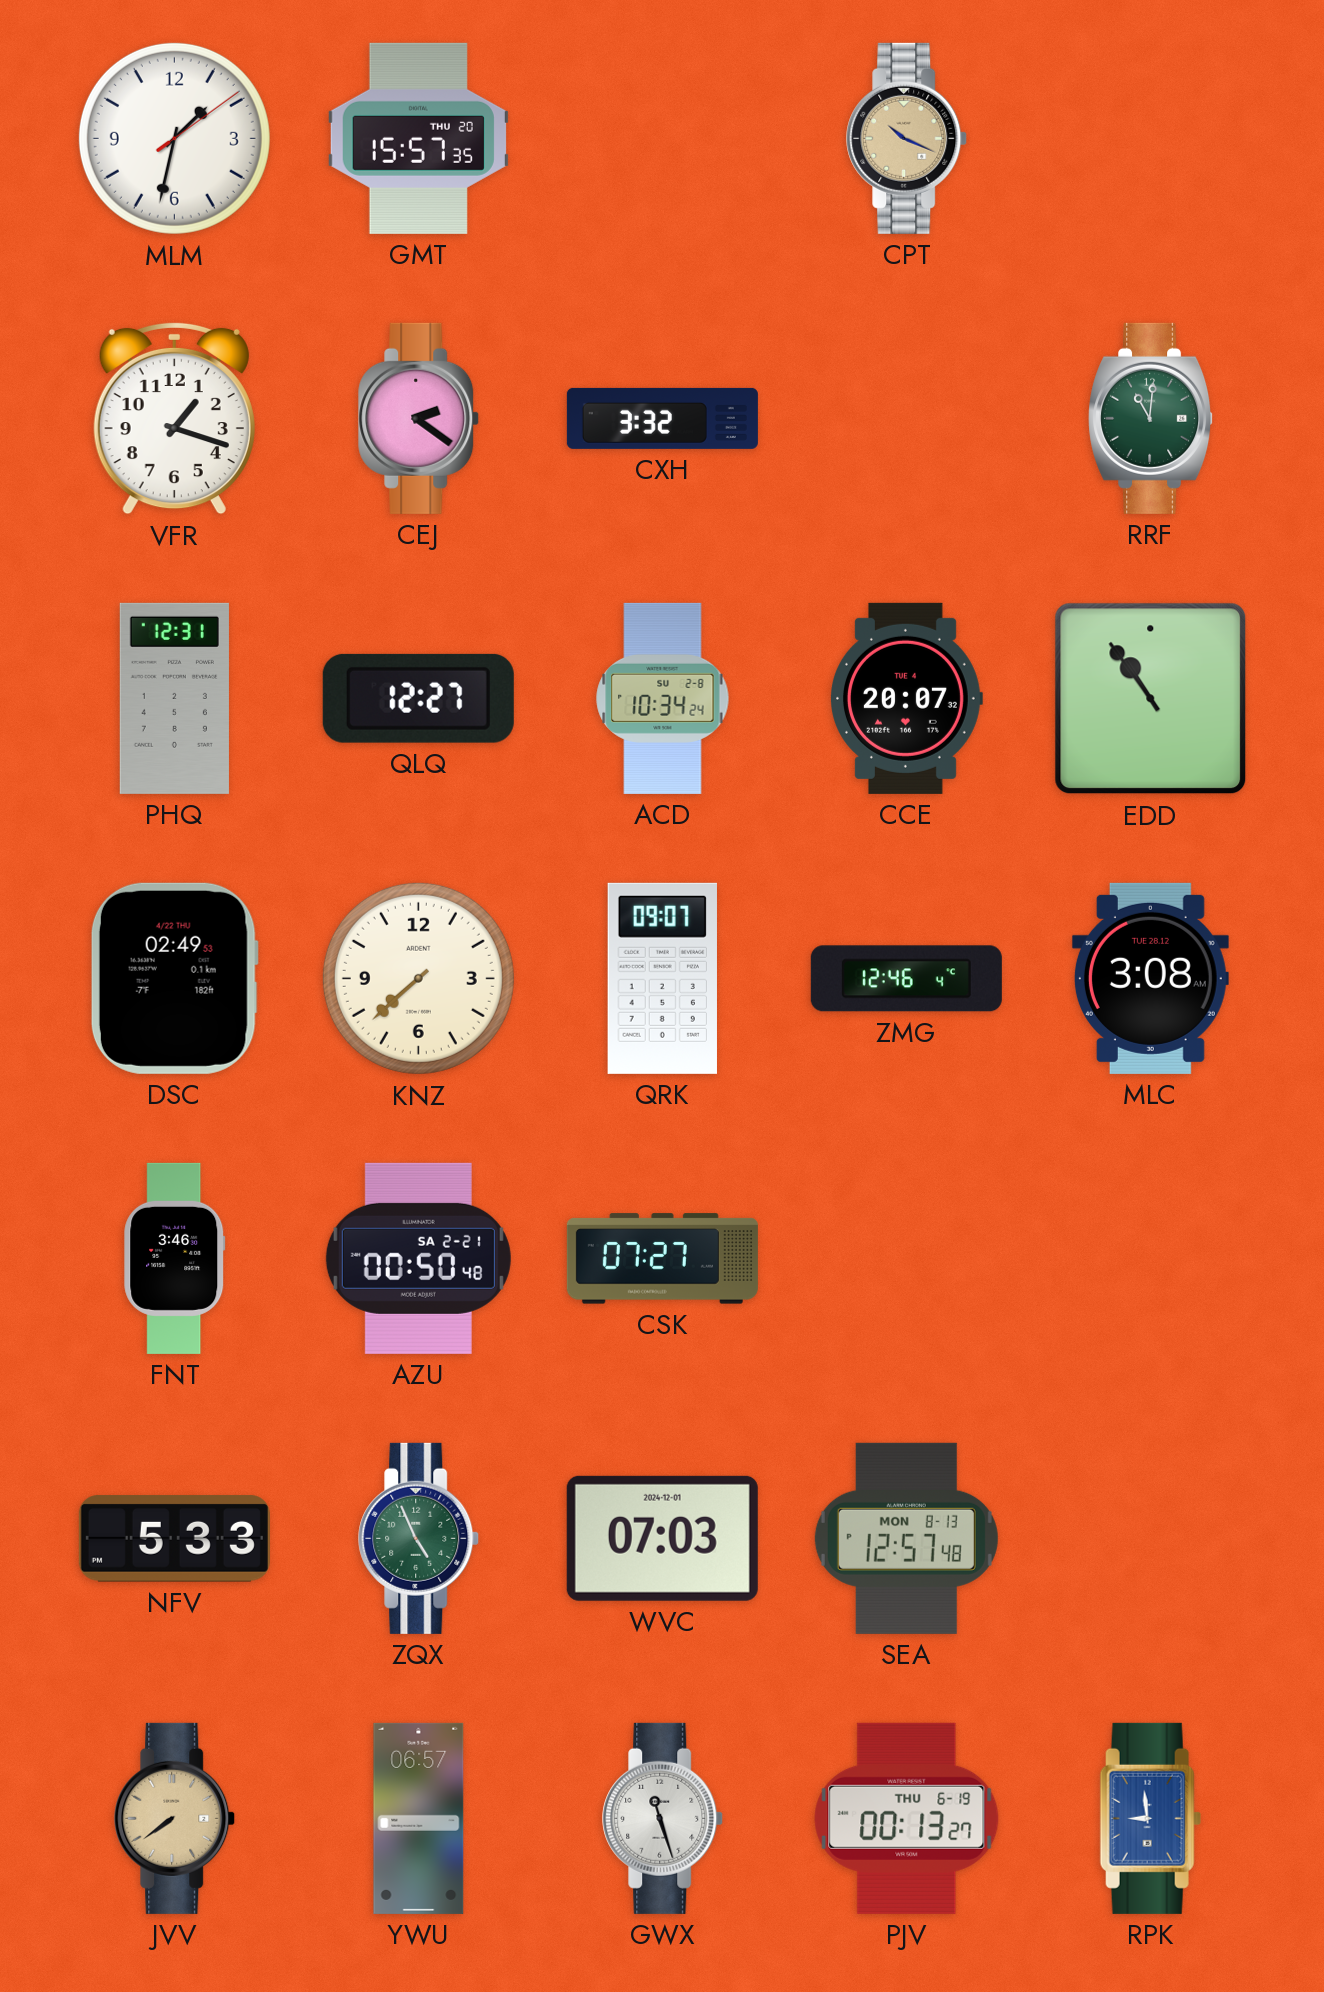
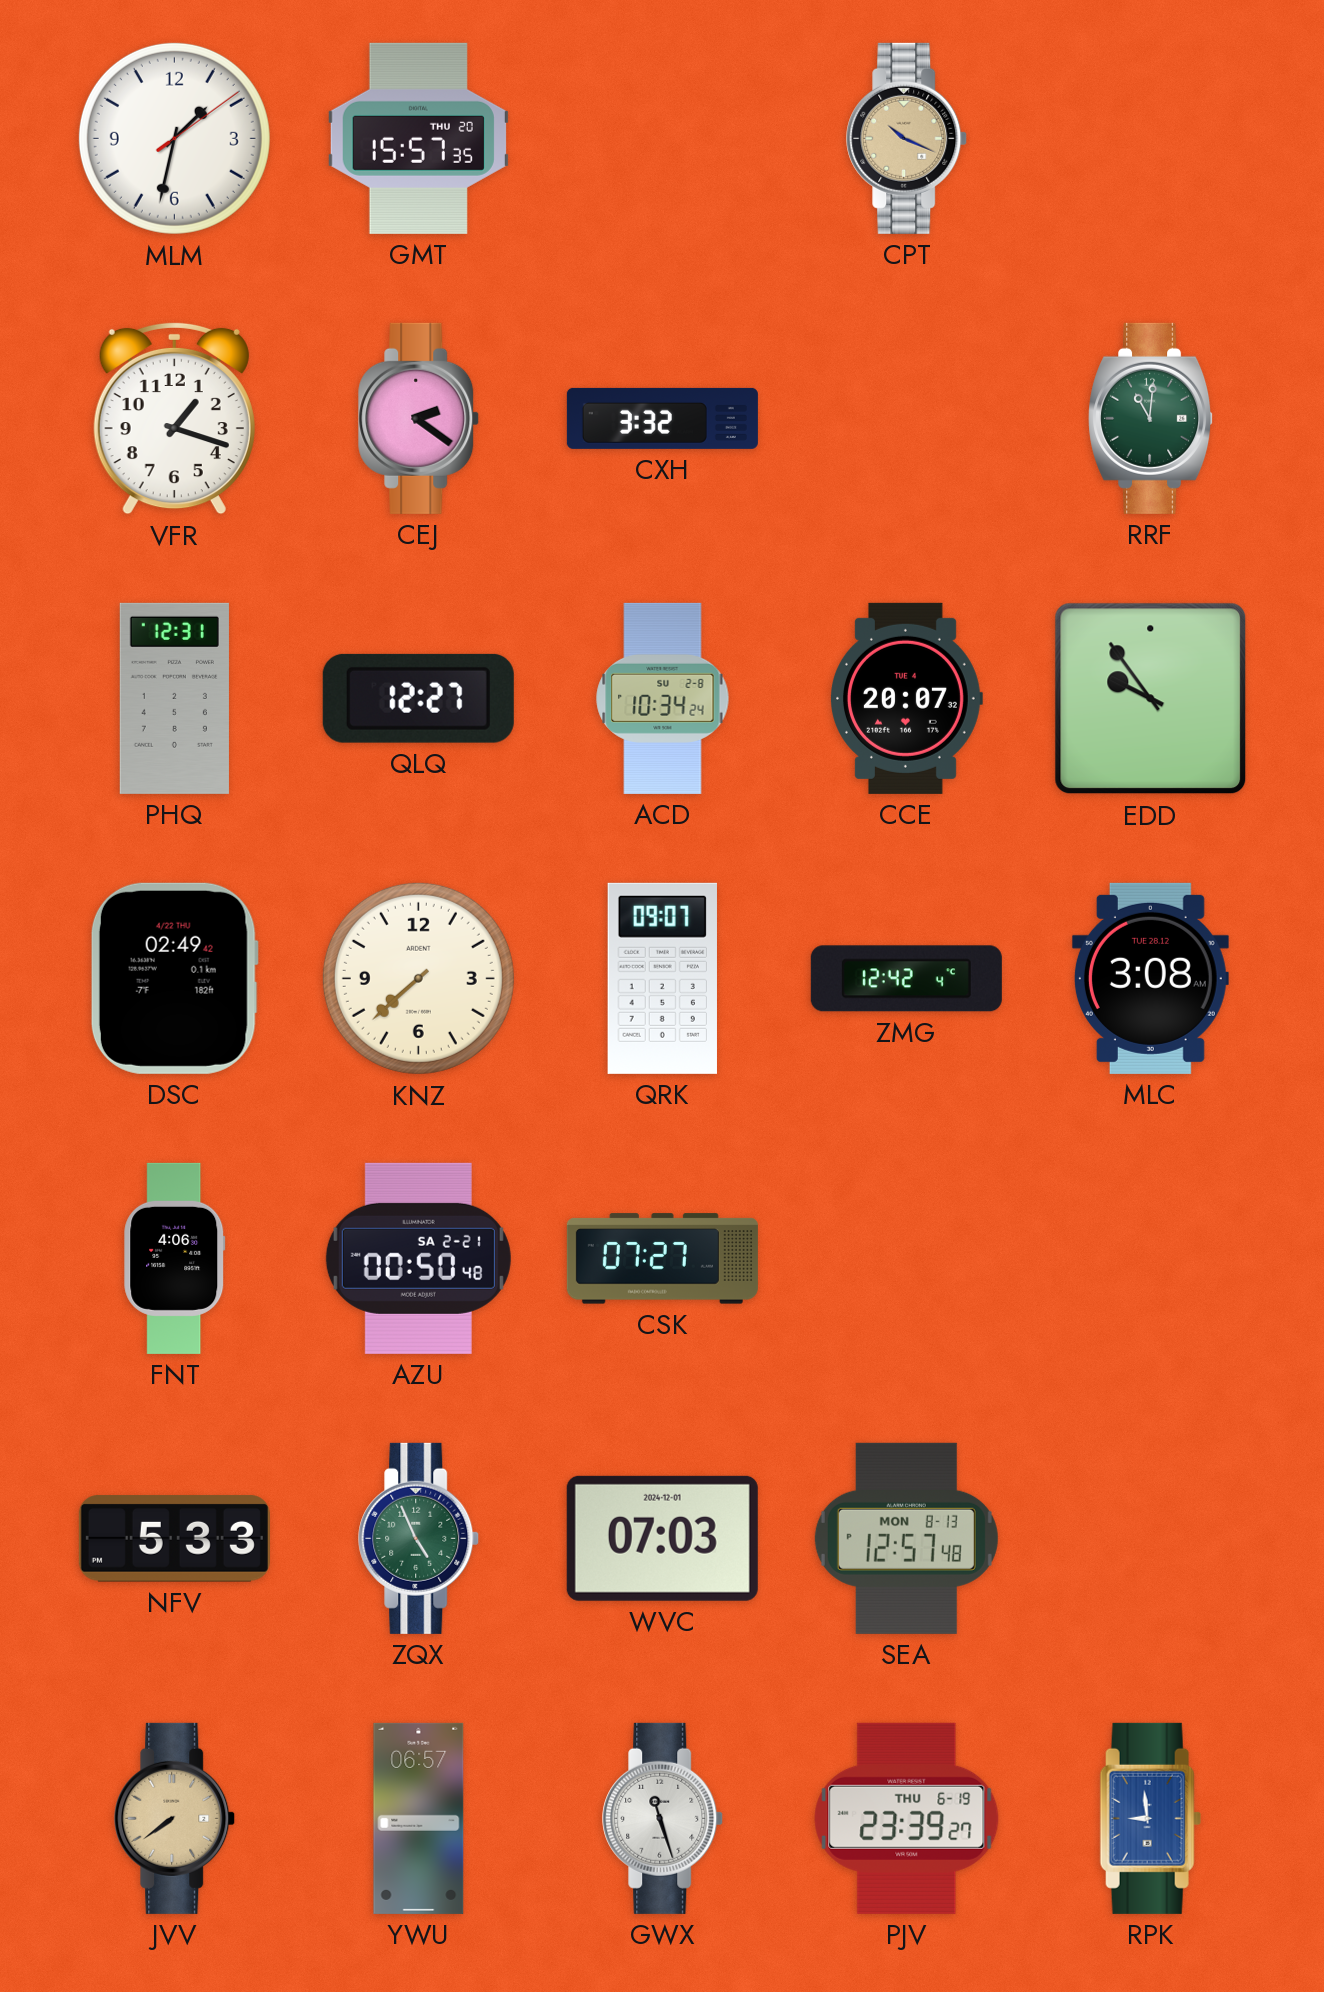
EDD: 10:54 -> 9:54 (1151, 699)
DSC: 02:49:53 -> 02:49:42 (174, 978)
ZMG: 12:46 -> 12:42 (906, 979)
FNT: 3:46 -> 4:06 (175, 1258)
PJV: 00:13 -> 23:39 (907, 1818)
